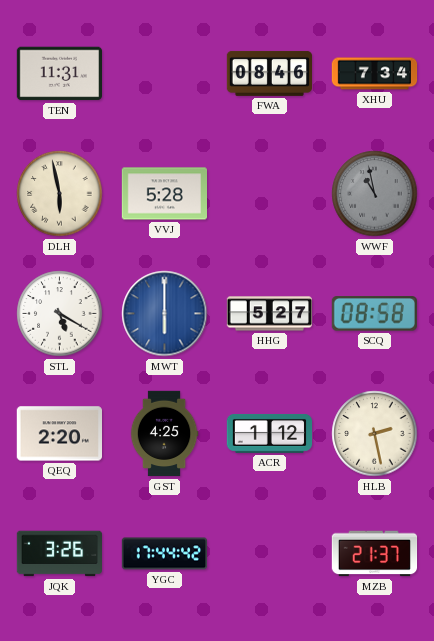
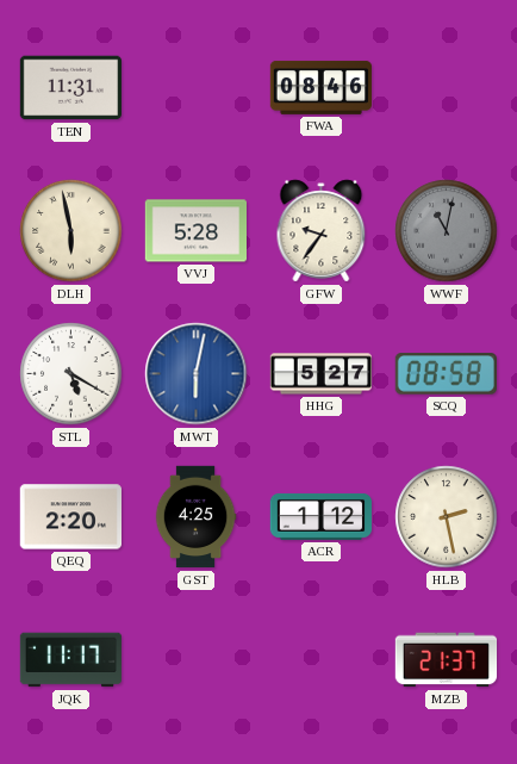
XHU: 7:34 -> none (375, 74)
GFW: none -> 9:36 (322, 231)
WWF: 10:58 -> 11:02 (447, 231)
MWT: 6:00 -> 6:02 (197, 374)
JQK: 3:26 -> 11:17 (70, 660)
YGC: 17:44 -> none (165, 554)
